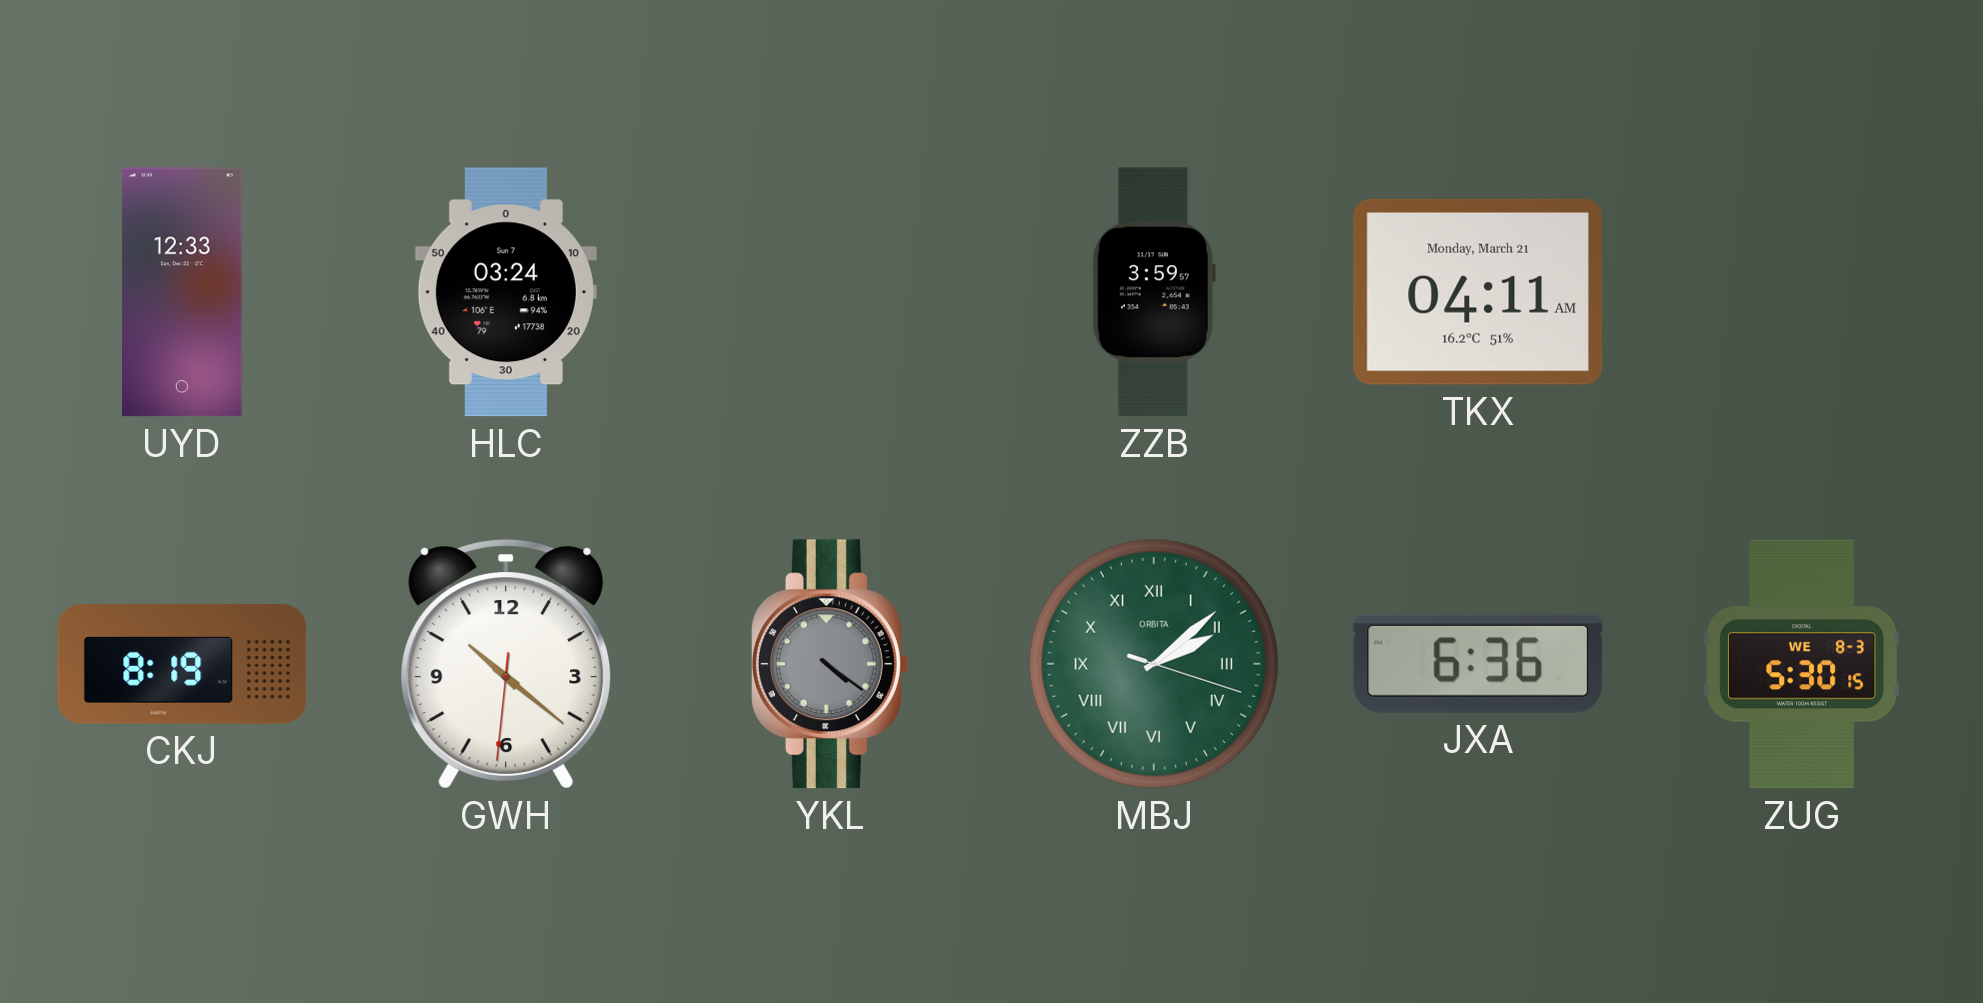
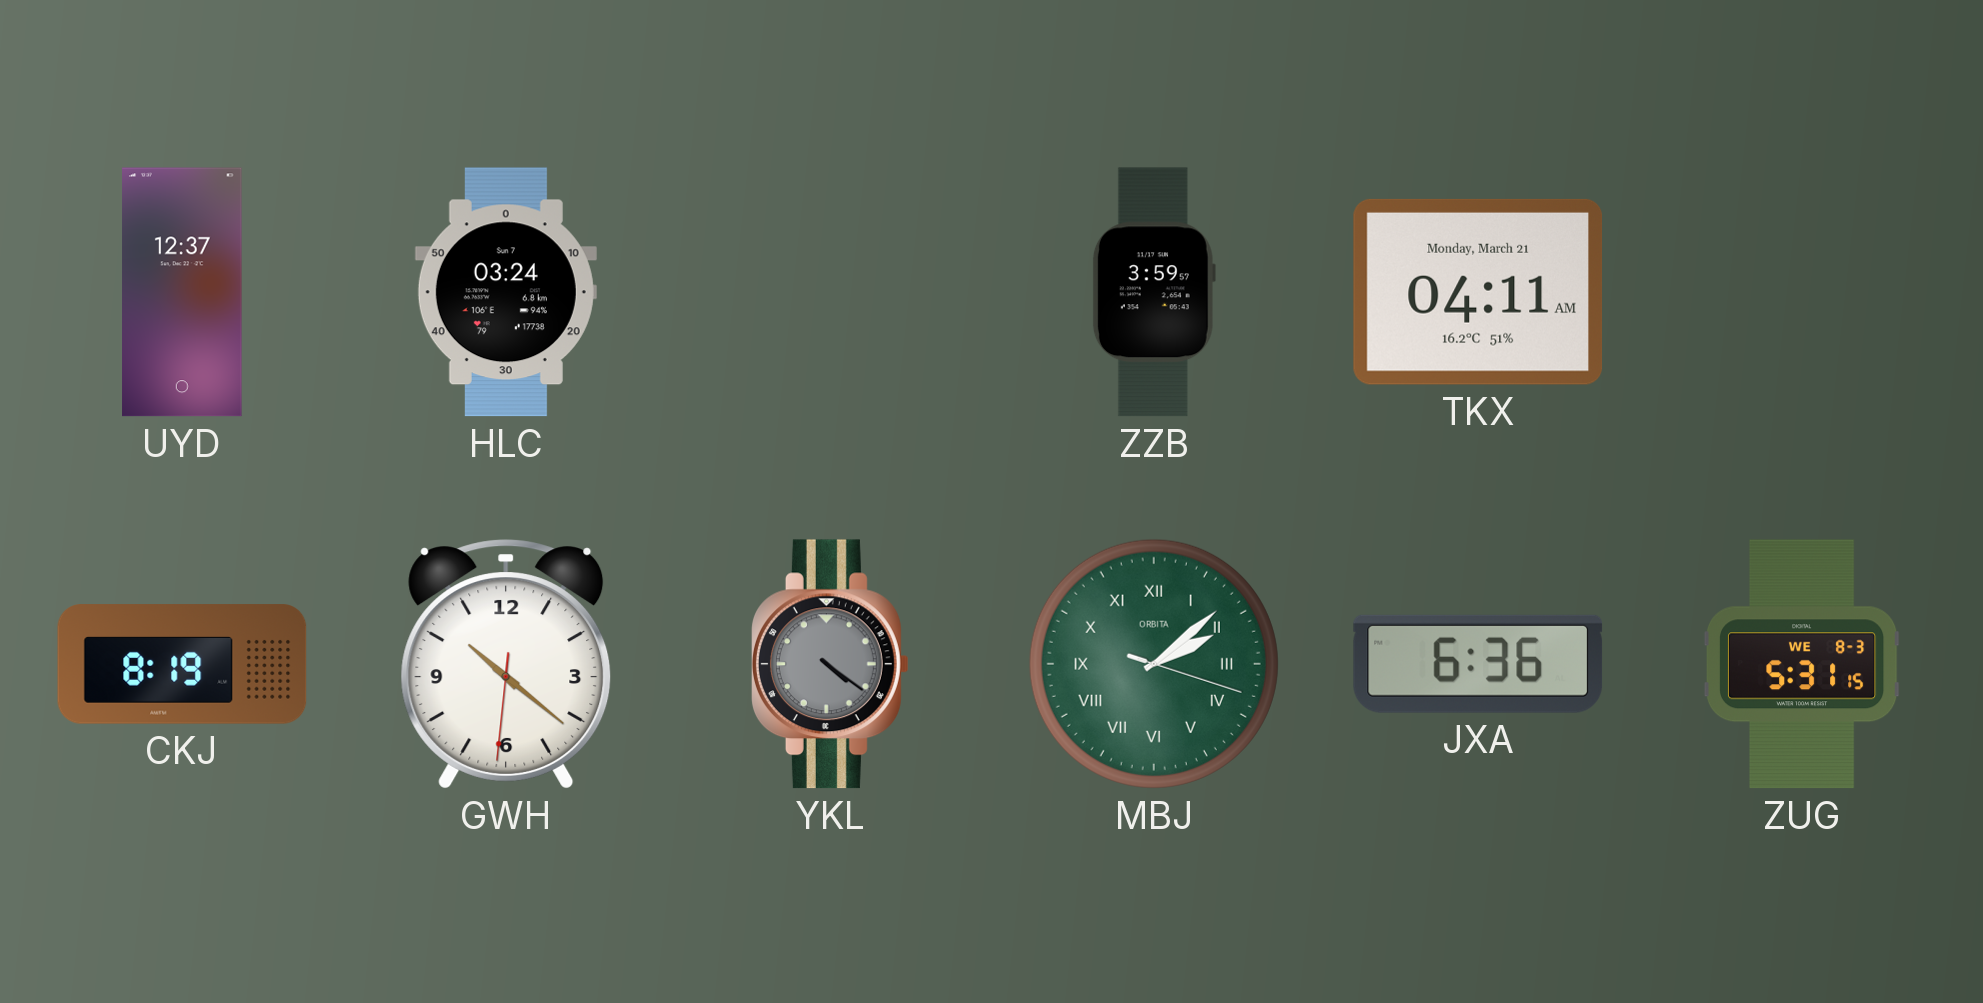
UYD: 12:33 -> 12:37 (182, 292)
ZUG: 5:30 -> 5:31 (1802, 664)
